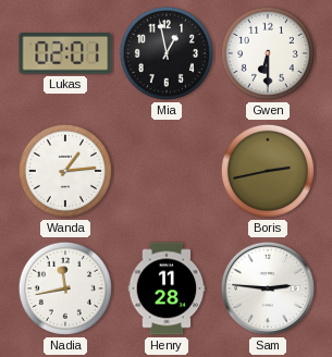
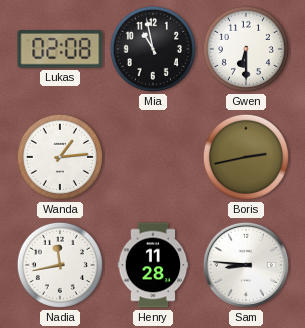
Lukas: 02:01 -> 02:08 (60, 49)
Mia: 12:58 -> 10:58 (153, 49)
Sam: 2:46 -> 8:46 (246, 265)
